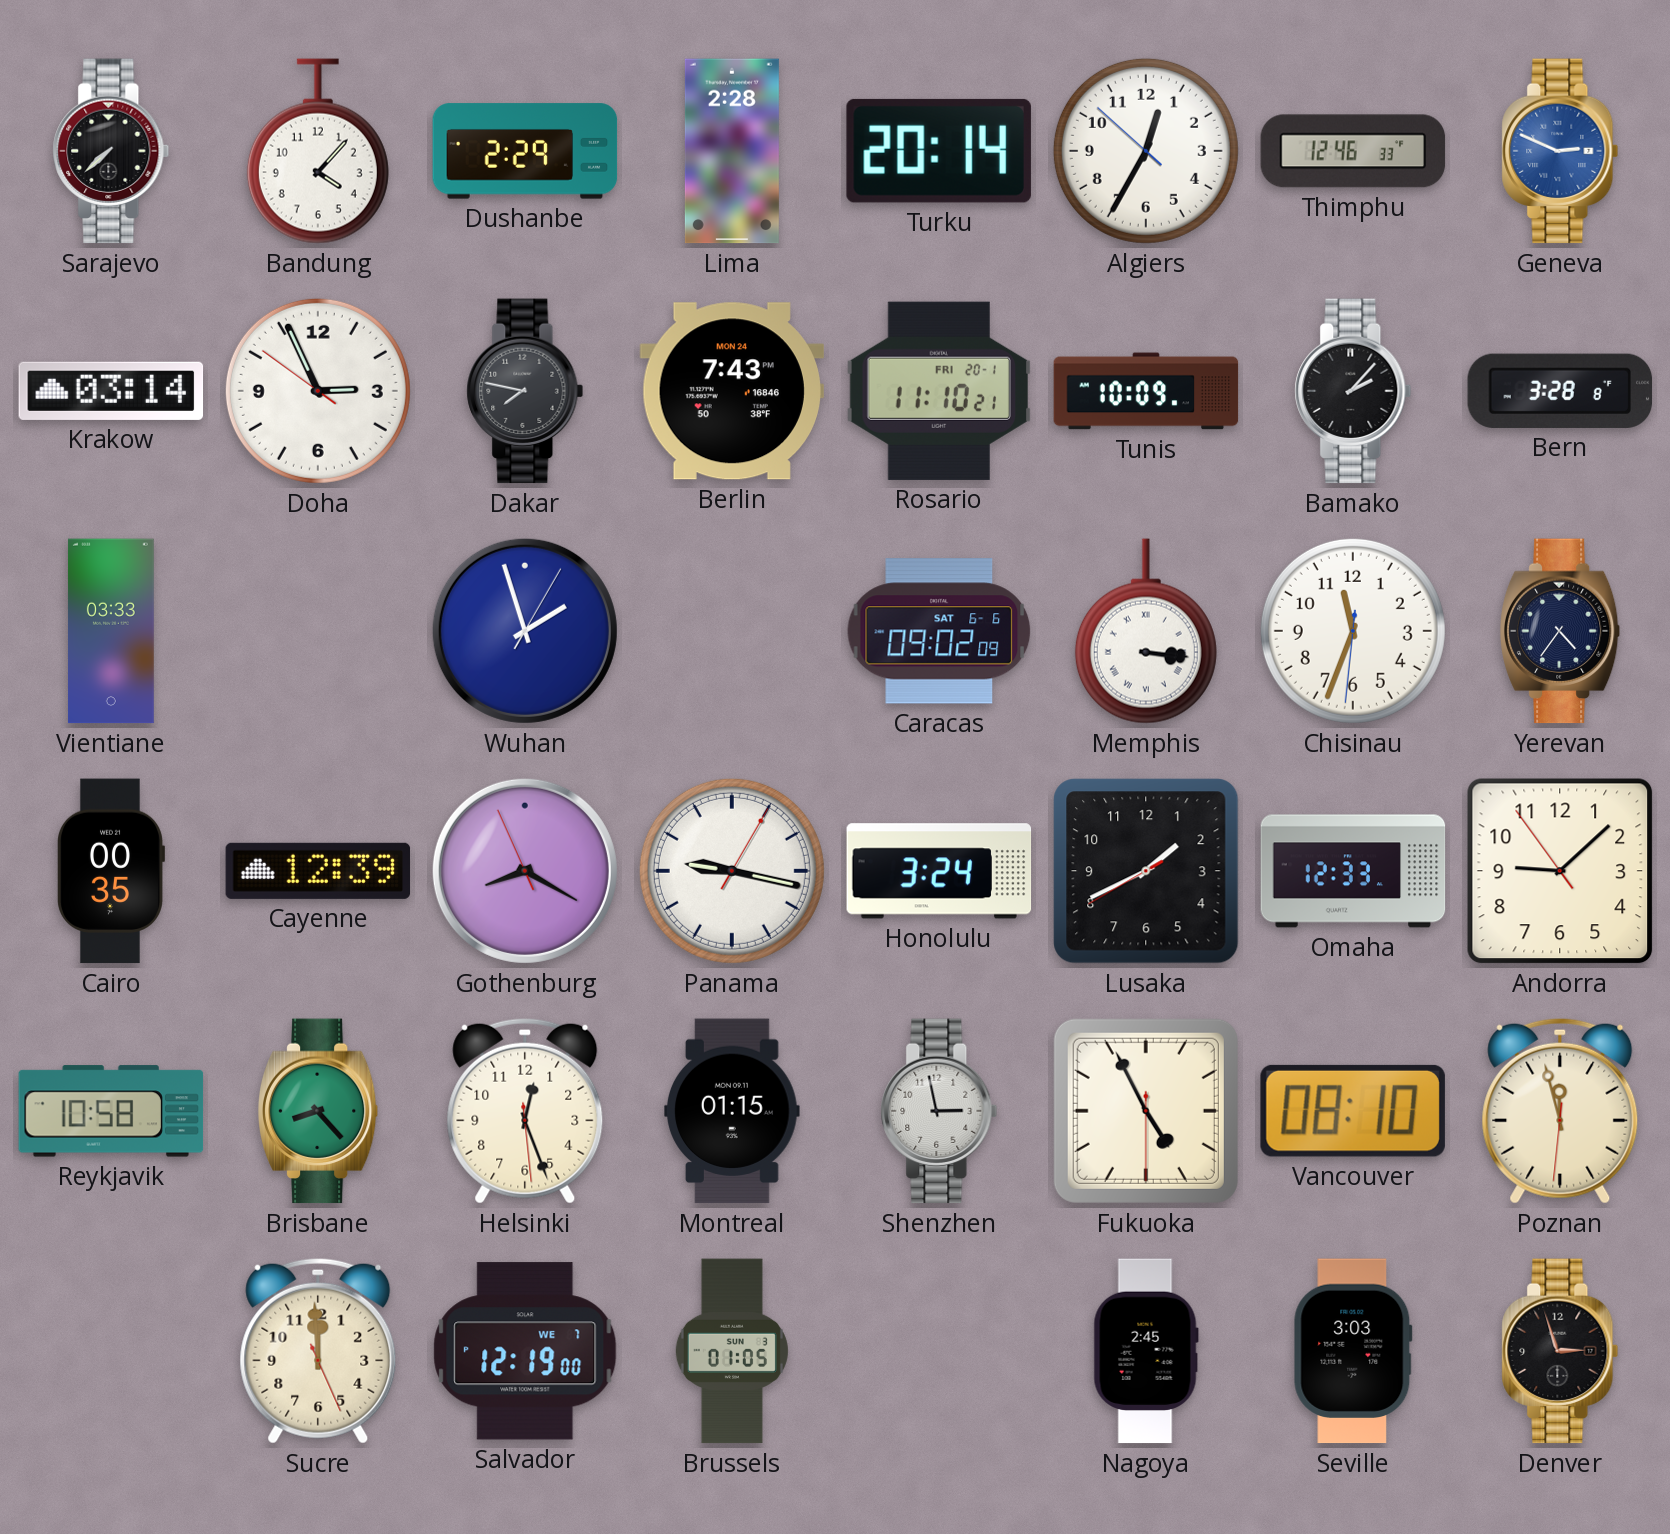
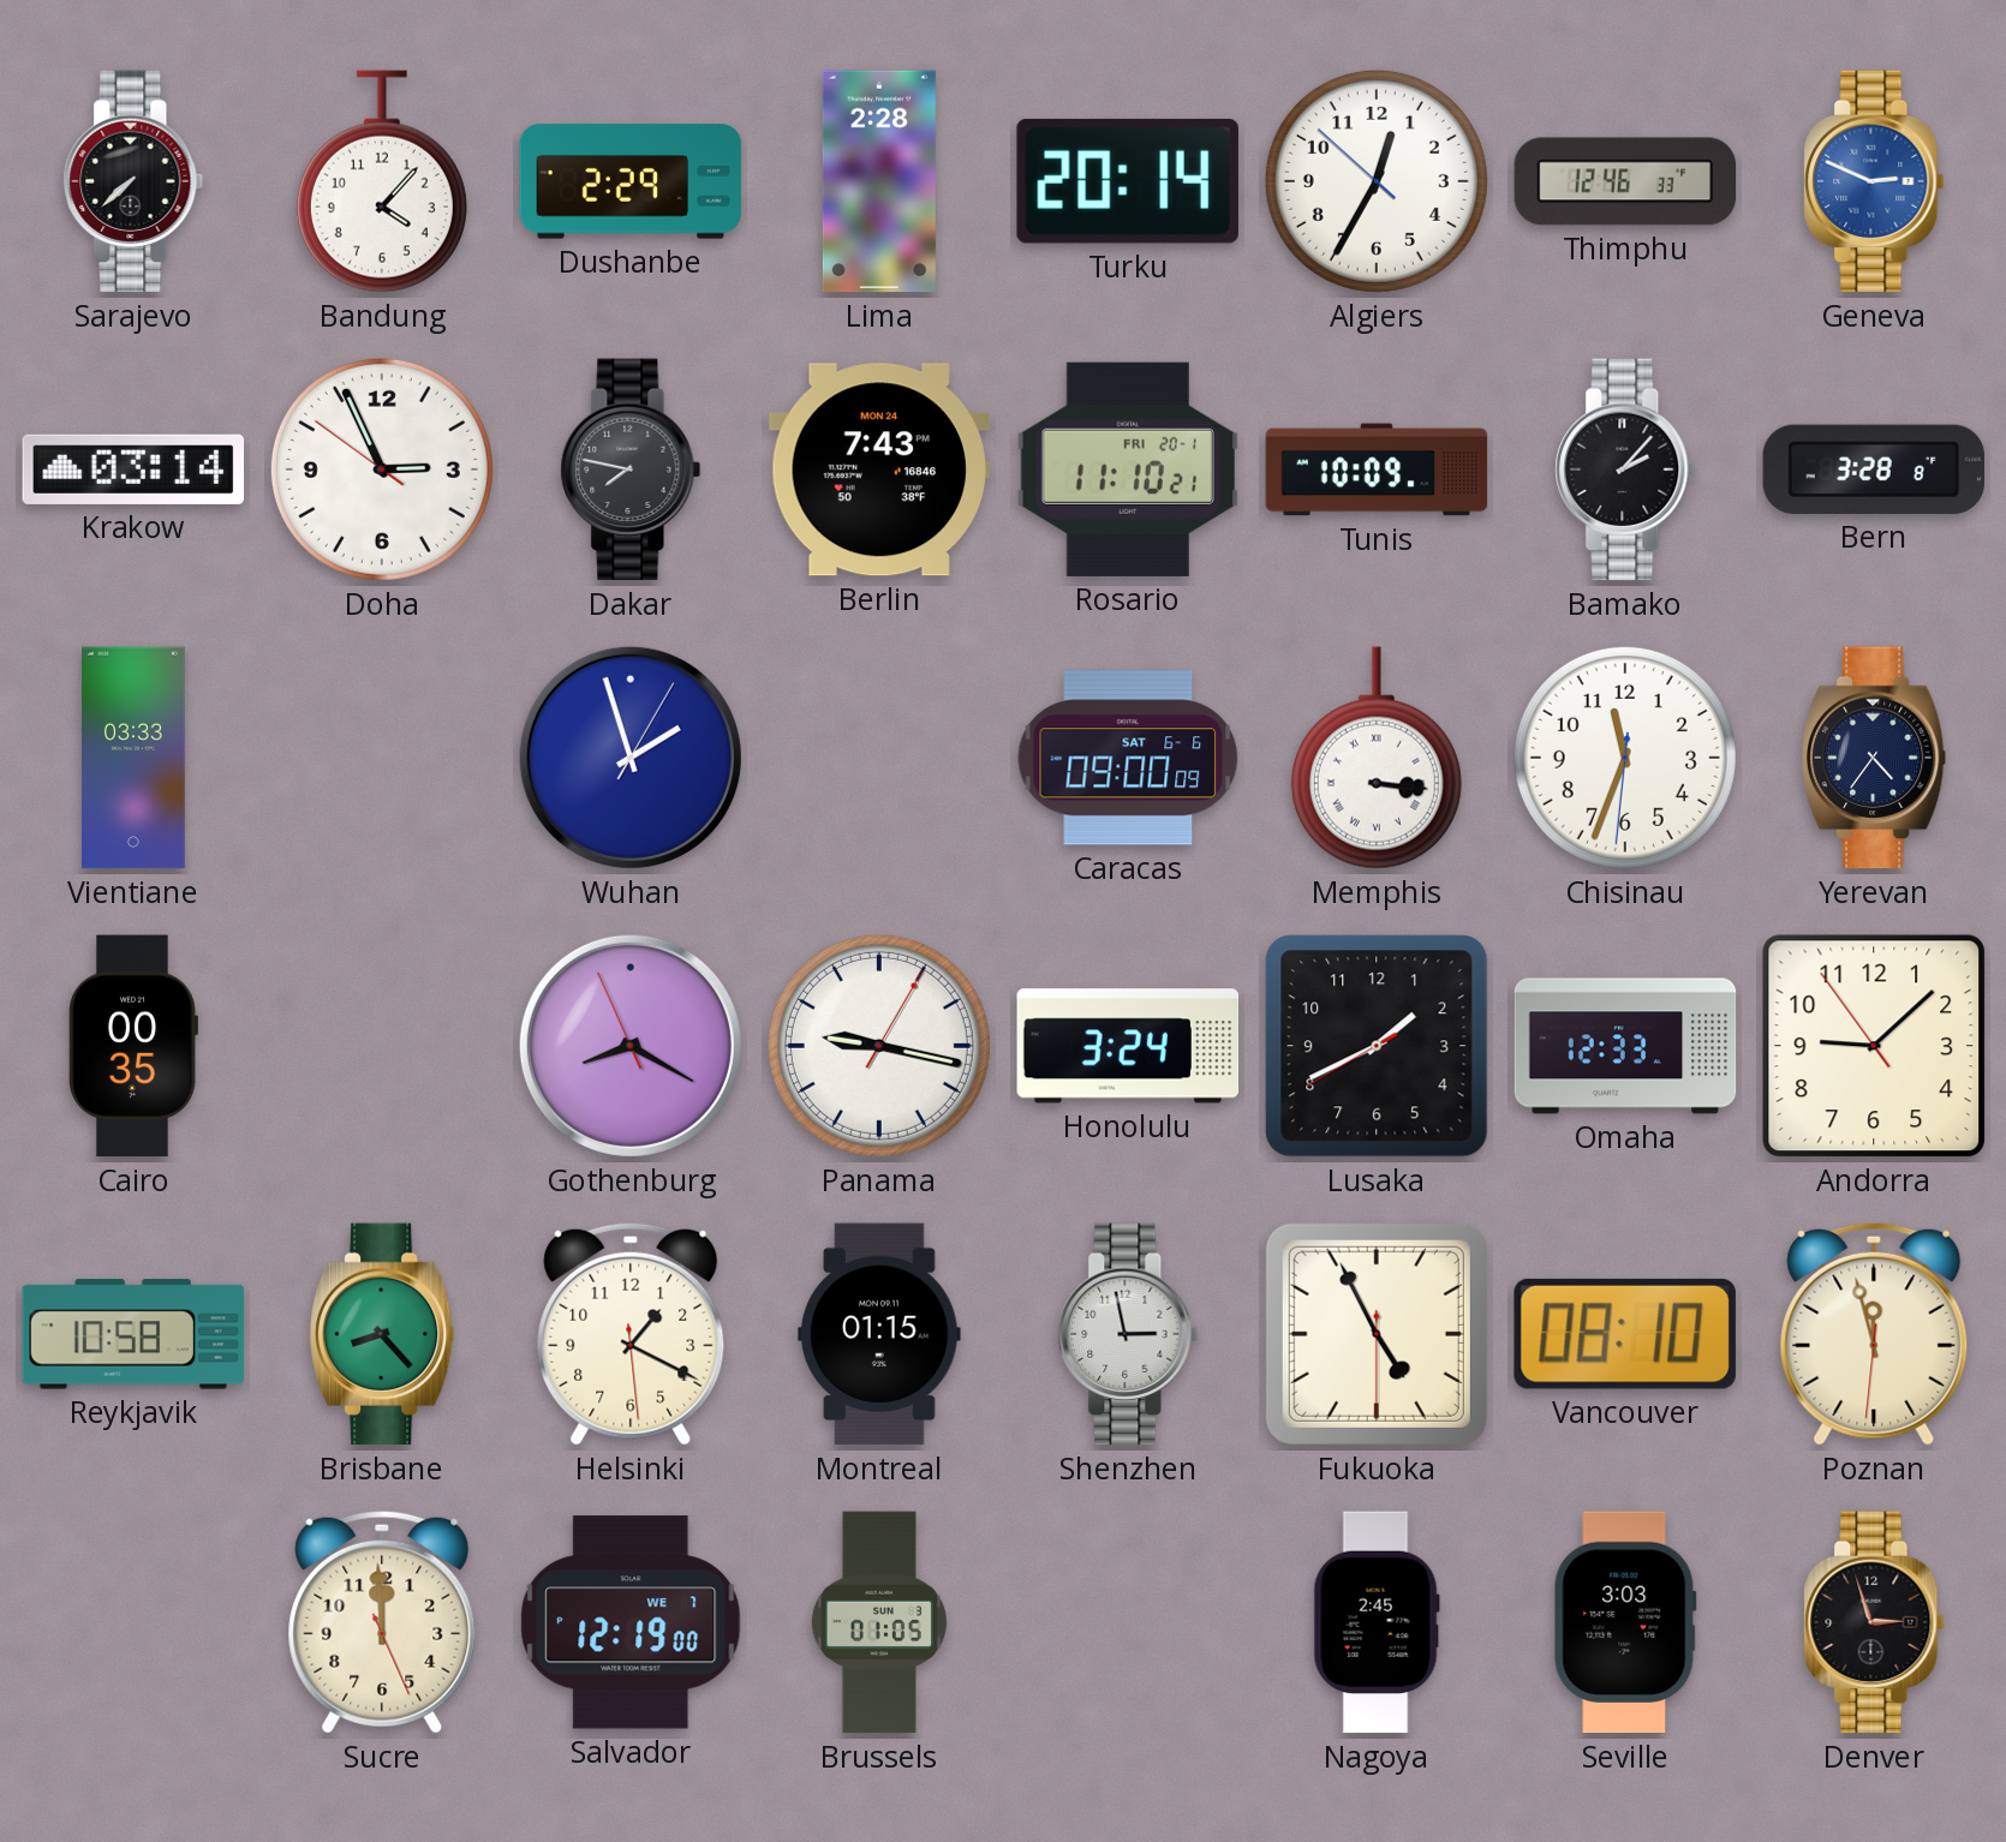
Caracas: 09:02 -> 09:00 (1128, 758)
Cayenne: 12:39 -> none (318, 871)
Helsinki: 12:26 -> 1:19 (631, 1334)
